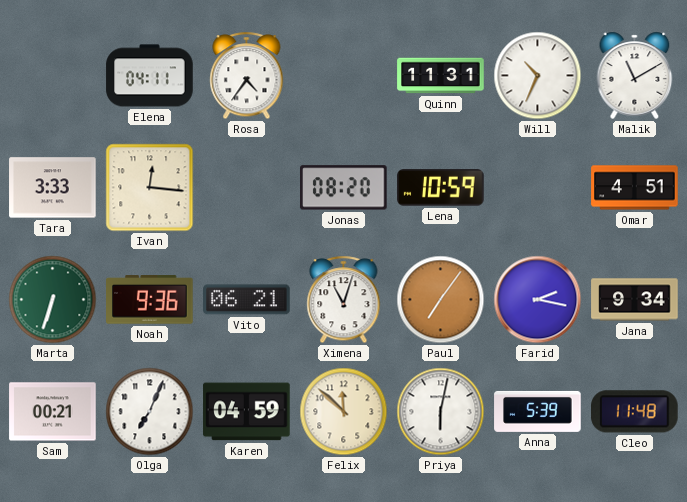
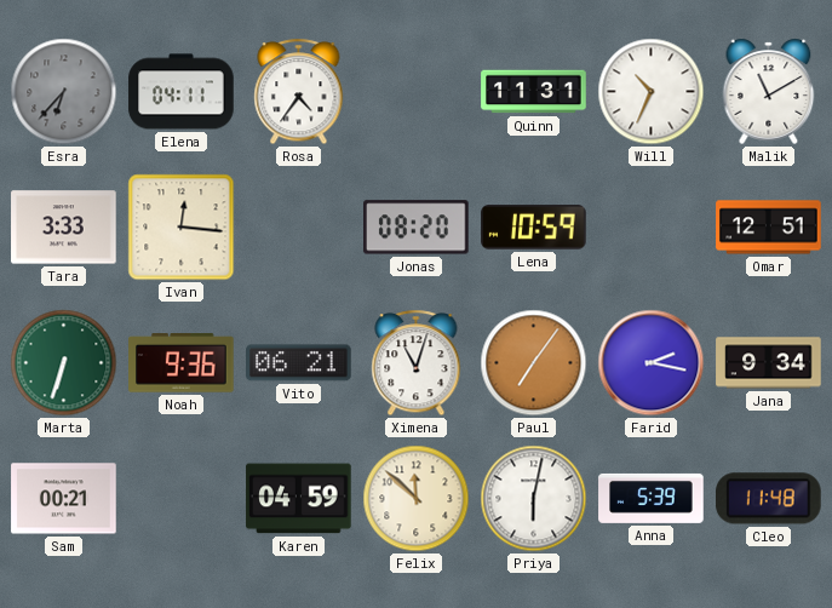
Esra: none -> 6:37 (64, 92)
Omar: 4:51 -> 12:51 (769, 228)
Olga: 7:04 -> none (150, 412)
